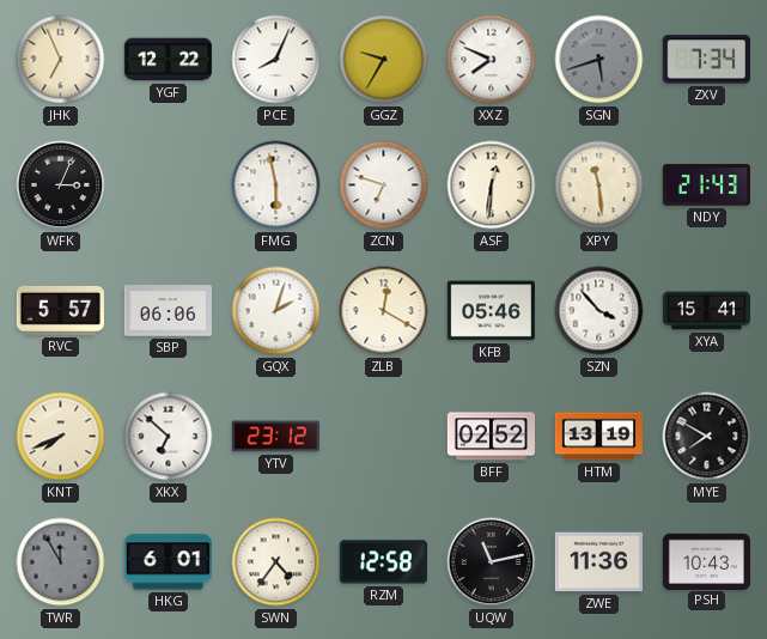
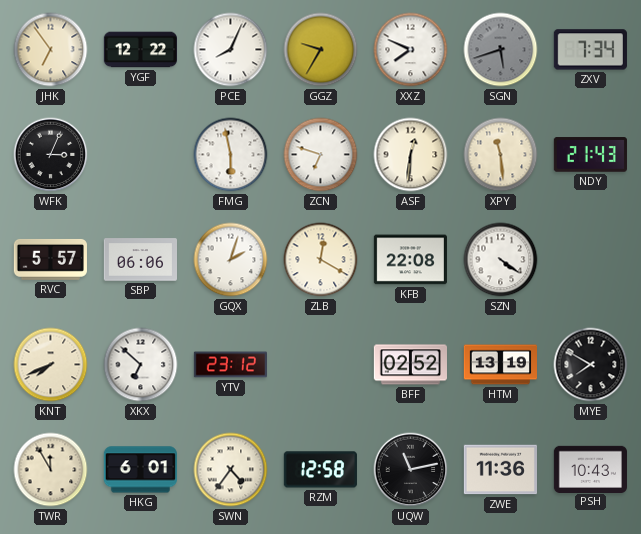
JHK: 6:56 -> 6:54 (51, 50)
KFB: 05:46 -> 22:08 (410, 260)
SZN: 3:53 -> 4:21 (501, 260)
XYA: 15:41 -> none (706, 311)
TWR dial: grey -> cream (51, 470)
